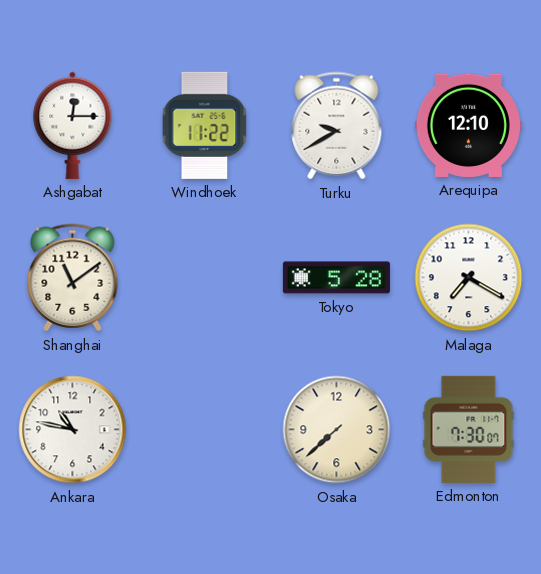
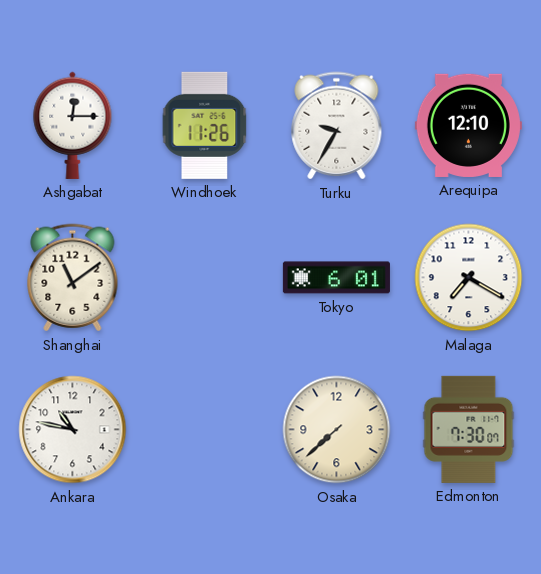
Windhoek: 11:22 -> 11:26 (205, 125)
Turku: 9:40 -> 9:35 (337, 126)
Tokyo: 5:28 -> 6:01 (336, 278)
